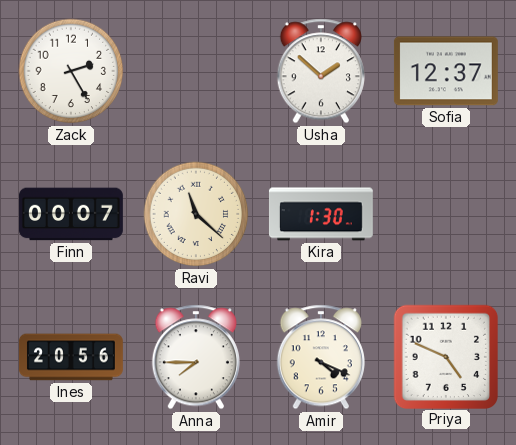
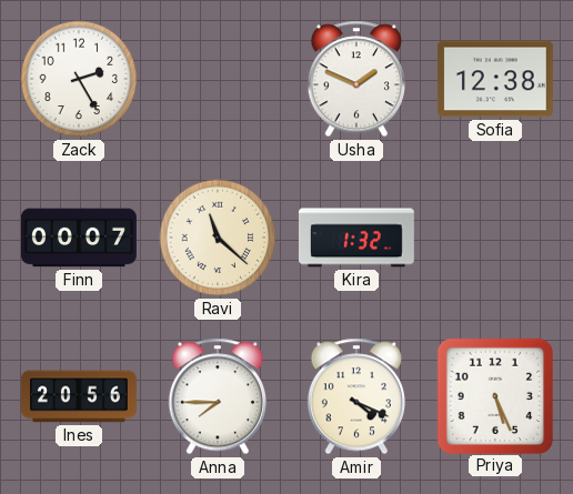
Usha: 1:52 -> 1:49 (356, 79)
Sofia: 12:37 -> 12:38 (495, 79)
Kira: 1:30 -> 1:32 (356, 238)
Priya: 4:49 -> 5:26 (494, 395)
